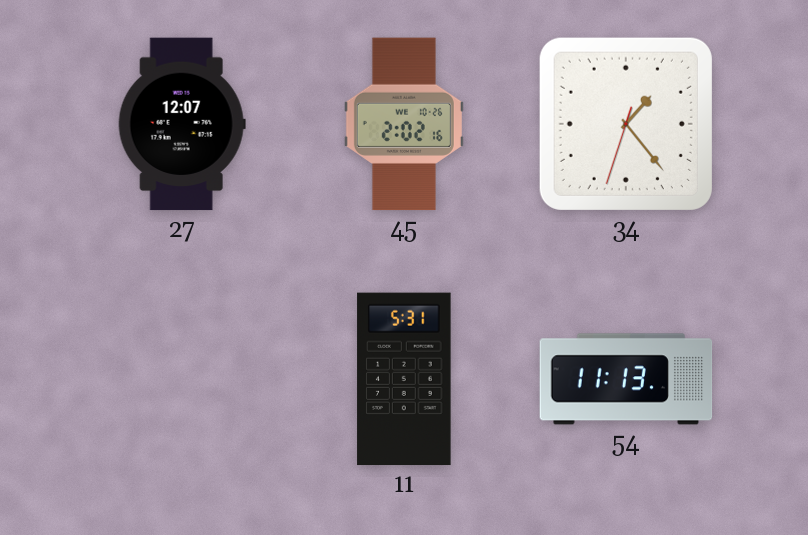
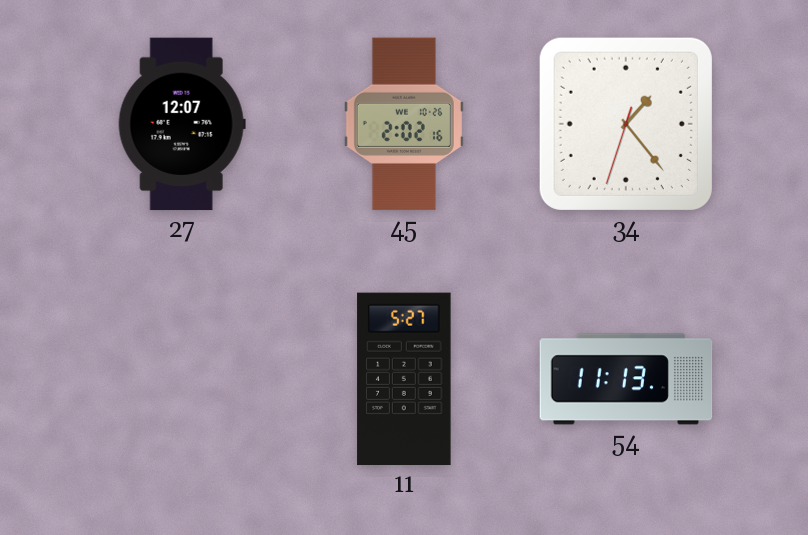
11: 5:31 -> 5:27 (404, 379)
